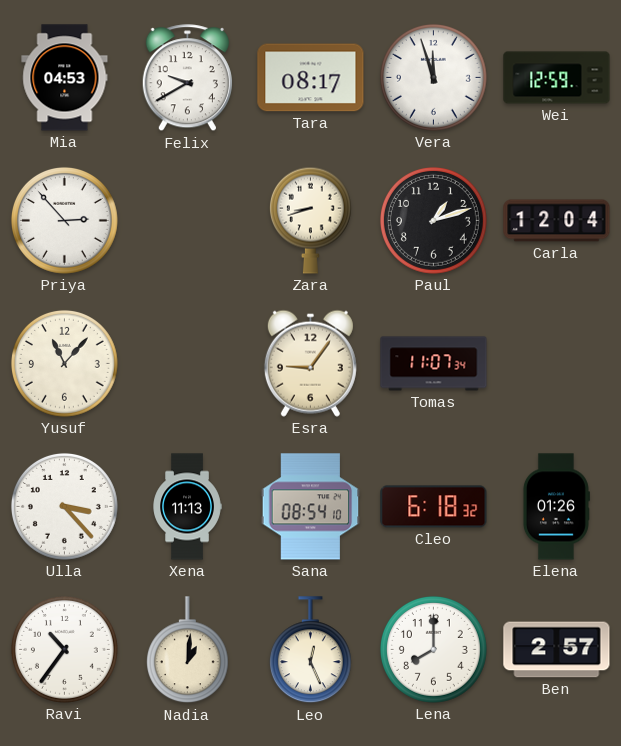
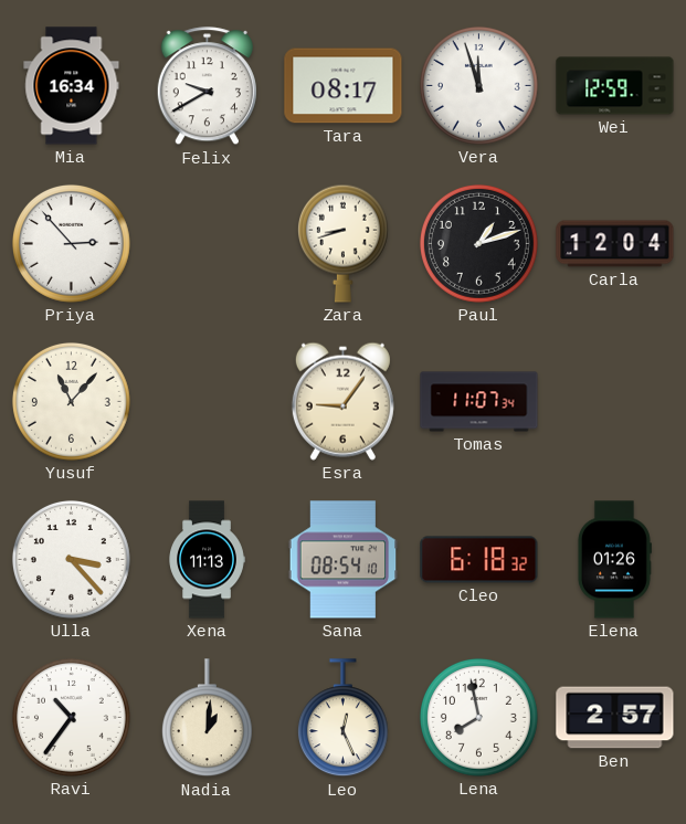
Mia: 04:53 -> 16:34 (72, 86)
Lena: 8:00 -> 7:58 (478, 717)
